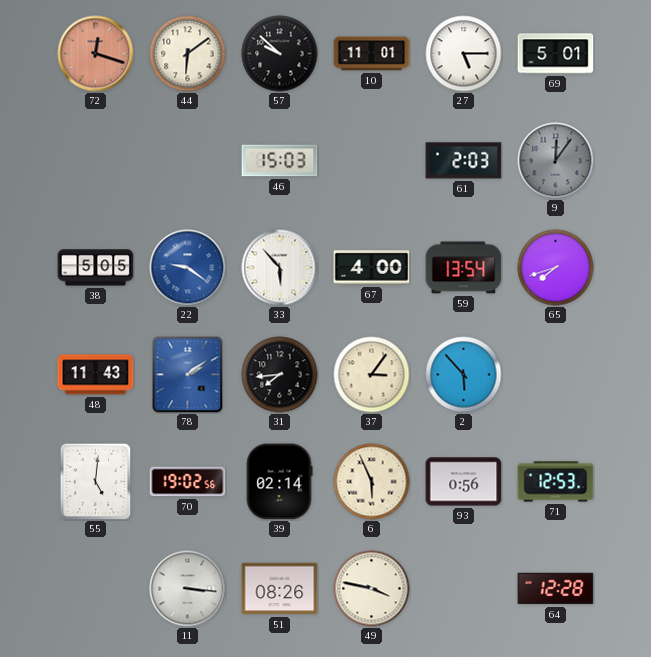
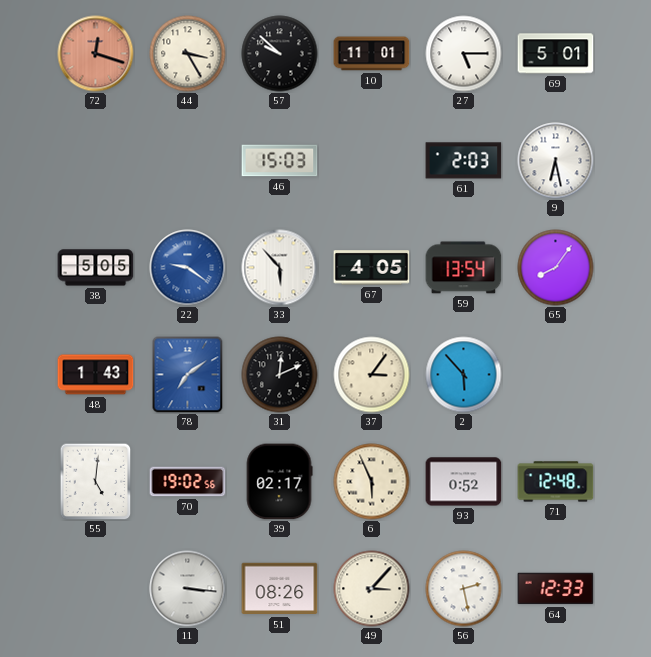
44: 6:09 -> 3:25 (188, 54)
9: 12:06 -> 6:28 (556, 161)
9 dial: grey -> white (556, 161)
67: 4:00 -> 4:05 (372, 268)
65: 7:42 -> 8:06 (556, 268)
48: 11:43 -> 1:43 (96, 375)
78: 2:09 -> 7:09 (188, 375)
31: 7:44 -> 12:11 (280, 375)
39: 02:14 -> 02:17 (279, 482)
93: 0:56 -> 0:52 (464, 482)
71: 12:53 -> 12:48 (556, 482)
49: 3:47 -> 3:07 (372, 589)
56: none -> 2:28 (464, 589)
64: 12:28 -> 12:33 (556, 589)
